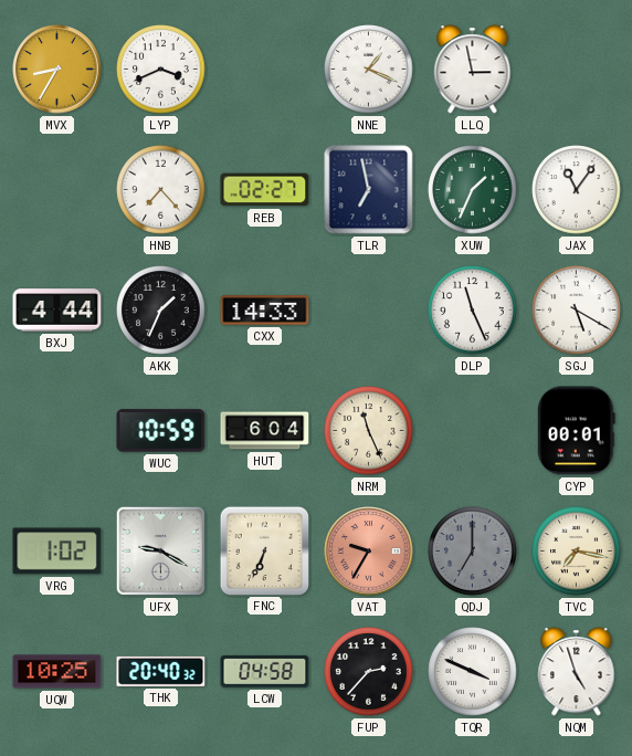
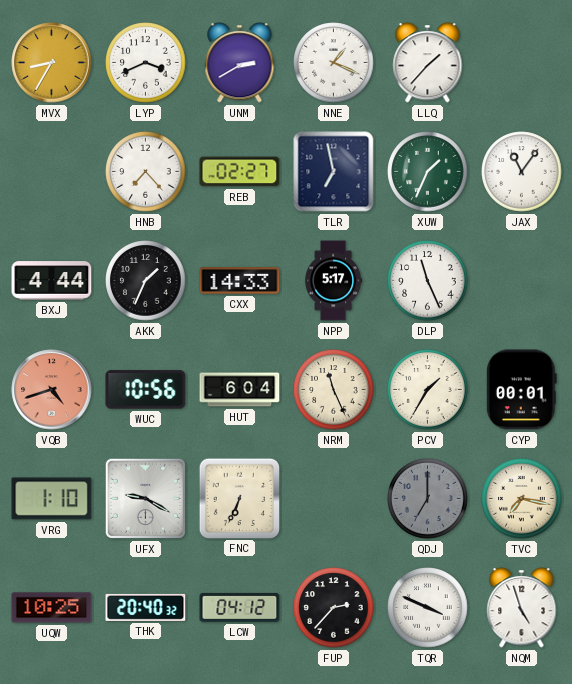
UNM: none -> 2:40 (240, 63)
LLQ: 2:58 -> 1:37 (428, 63)
NPP: none -> 5:17 (334, 281)
SGJ: 5:20 -> none (577, 311)
VQB: none -> 4:42 (52, 390)
WUC: 10:59 -> 10:56 (146, 390)
PCV: none -> 1:35 (428, 390)
VRG: 1:02 -> 1:10 (52, 499)
VAT: 9:35 -> none (369, 552)
LCW: 04:58 -> 04:12 (240, 607)
